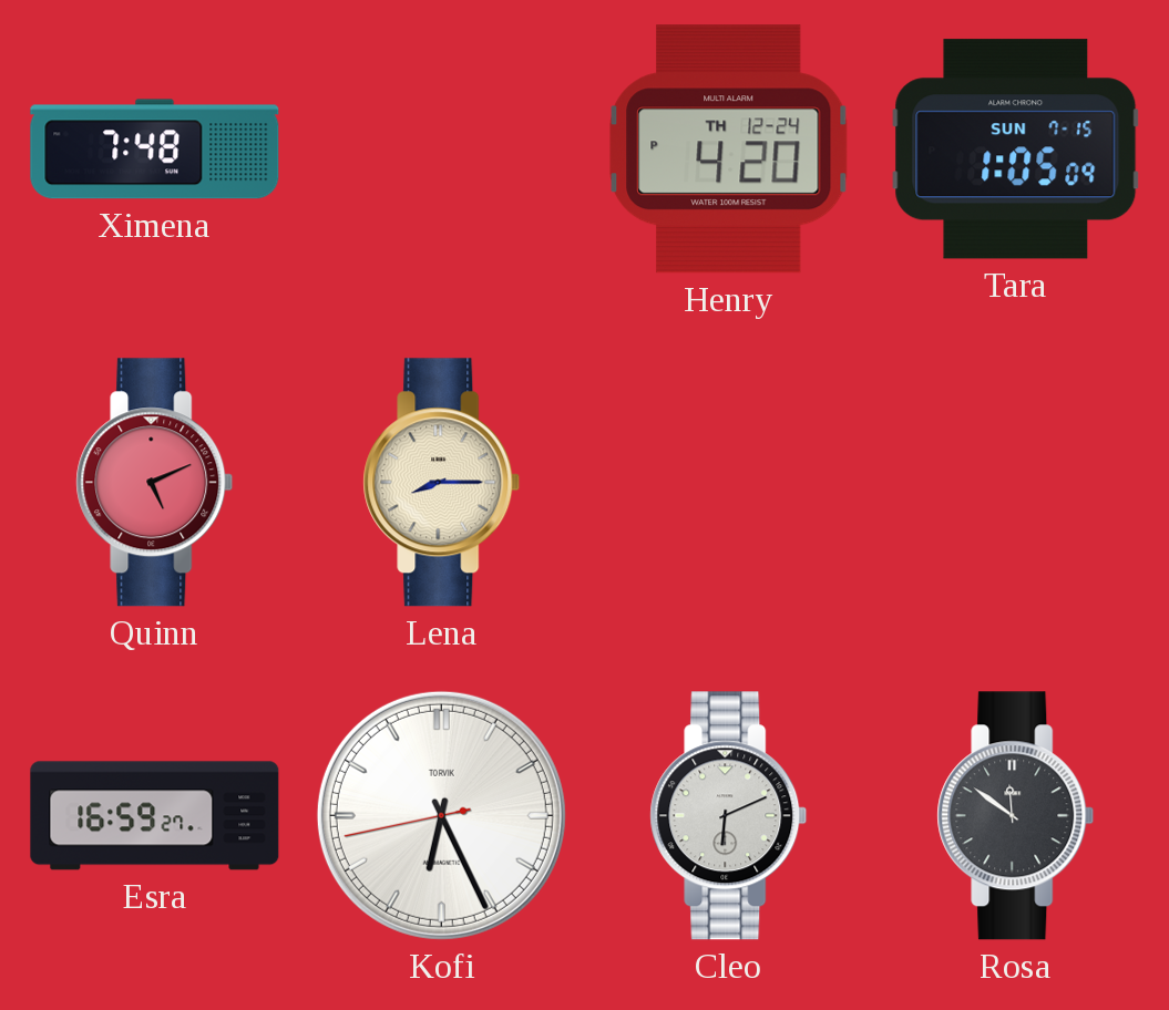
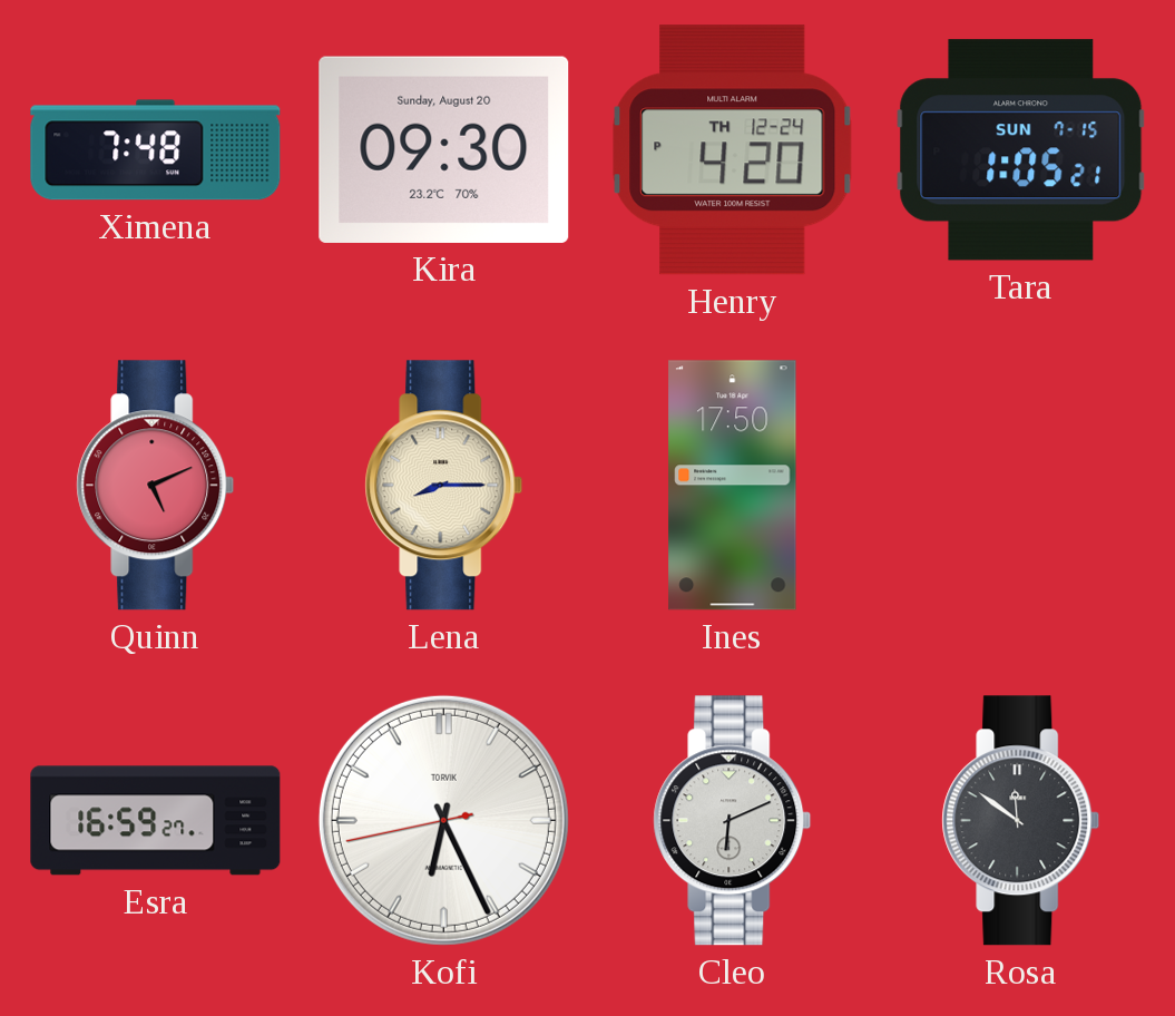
Kira: none -> 09:30 (444, 149)
Tara: 1:05:09 -> 1:05:21 (1021, 150)
Ines: none -> 17:50 (733, 486)
